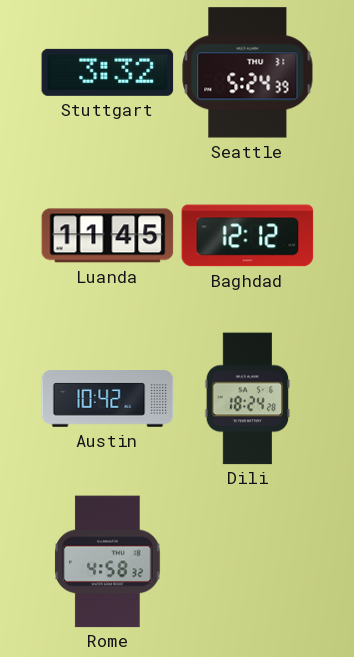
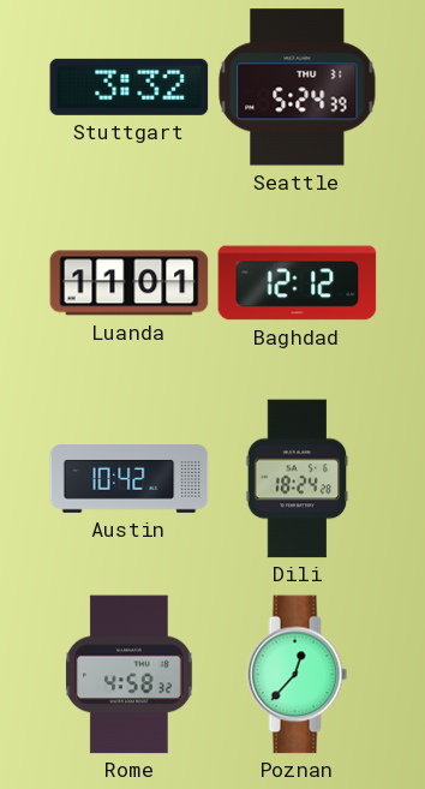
Luanda: 11:45 -> 11:01 (130, 283)
Poznan: none -> 12:37 (298, 675)
